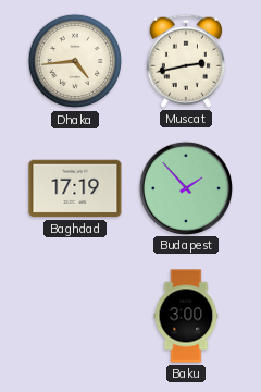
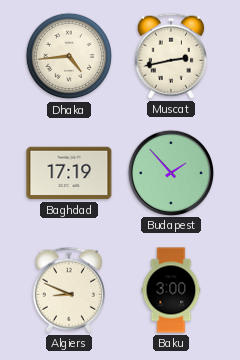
Algiers: none -> 8:49 (69, 290)
